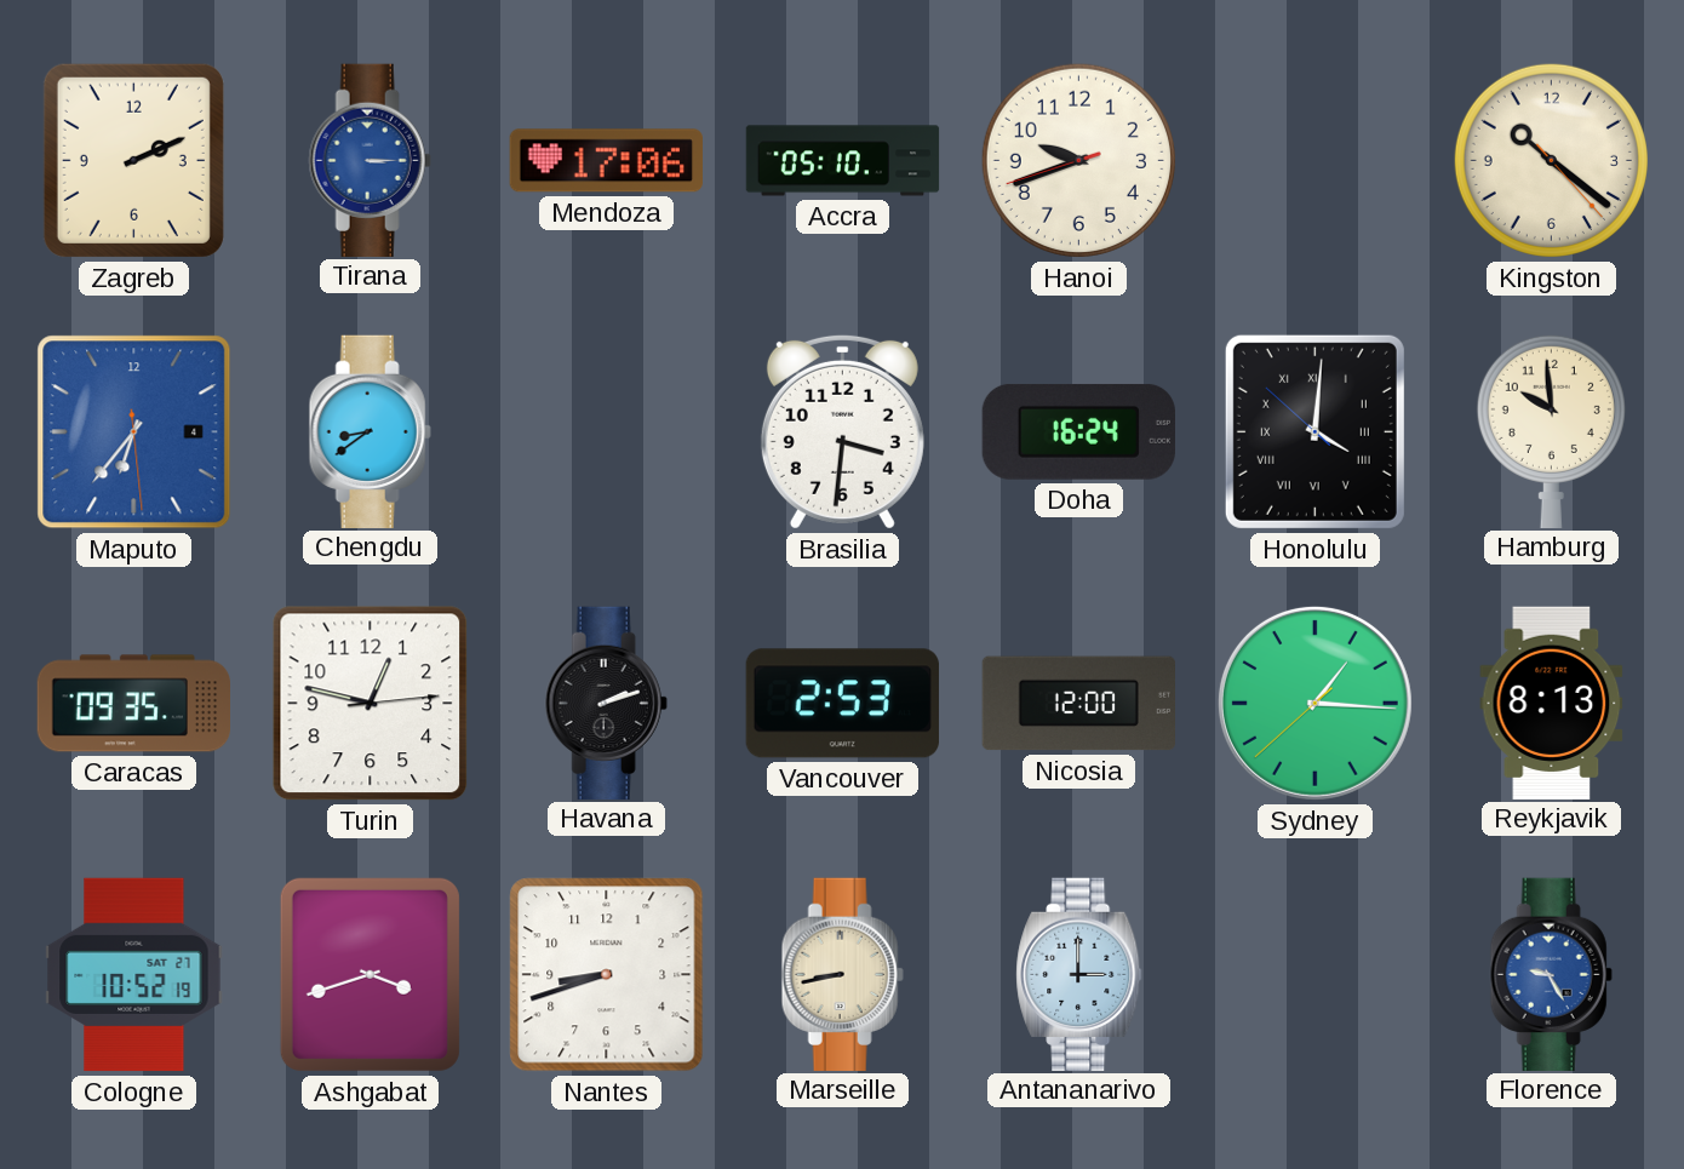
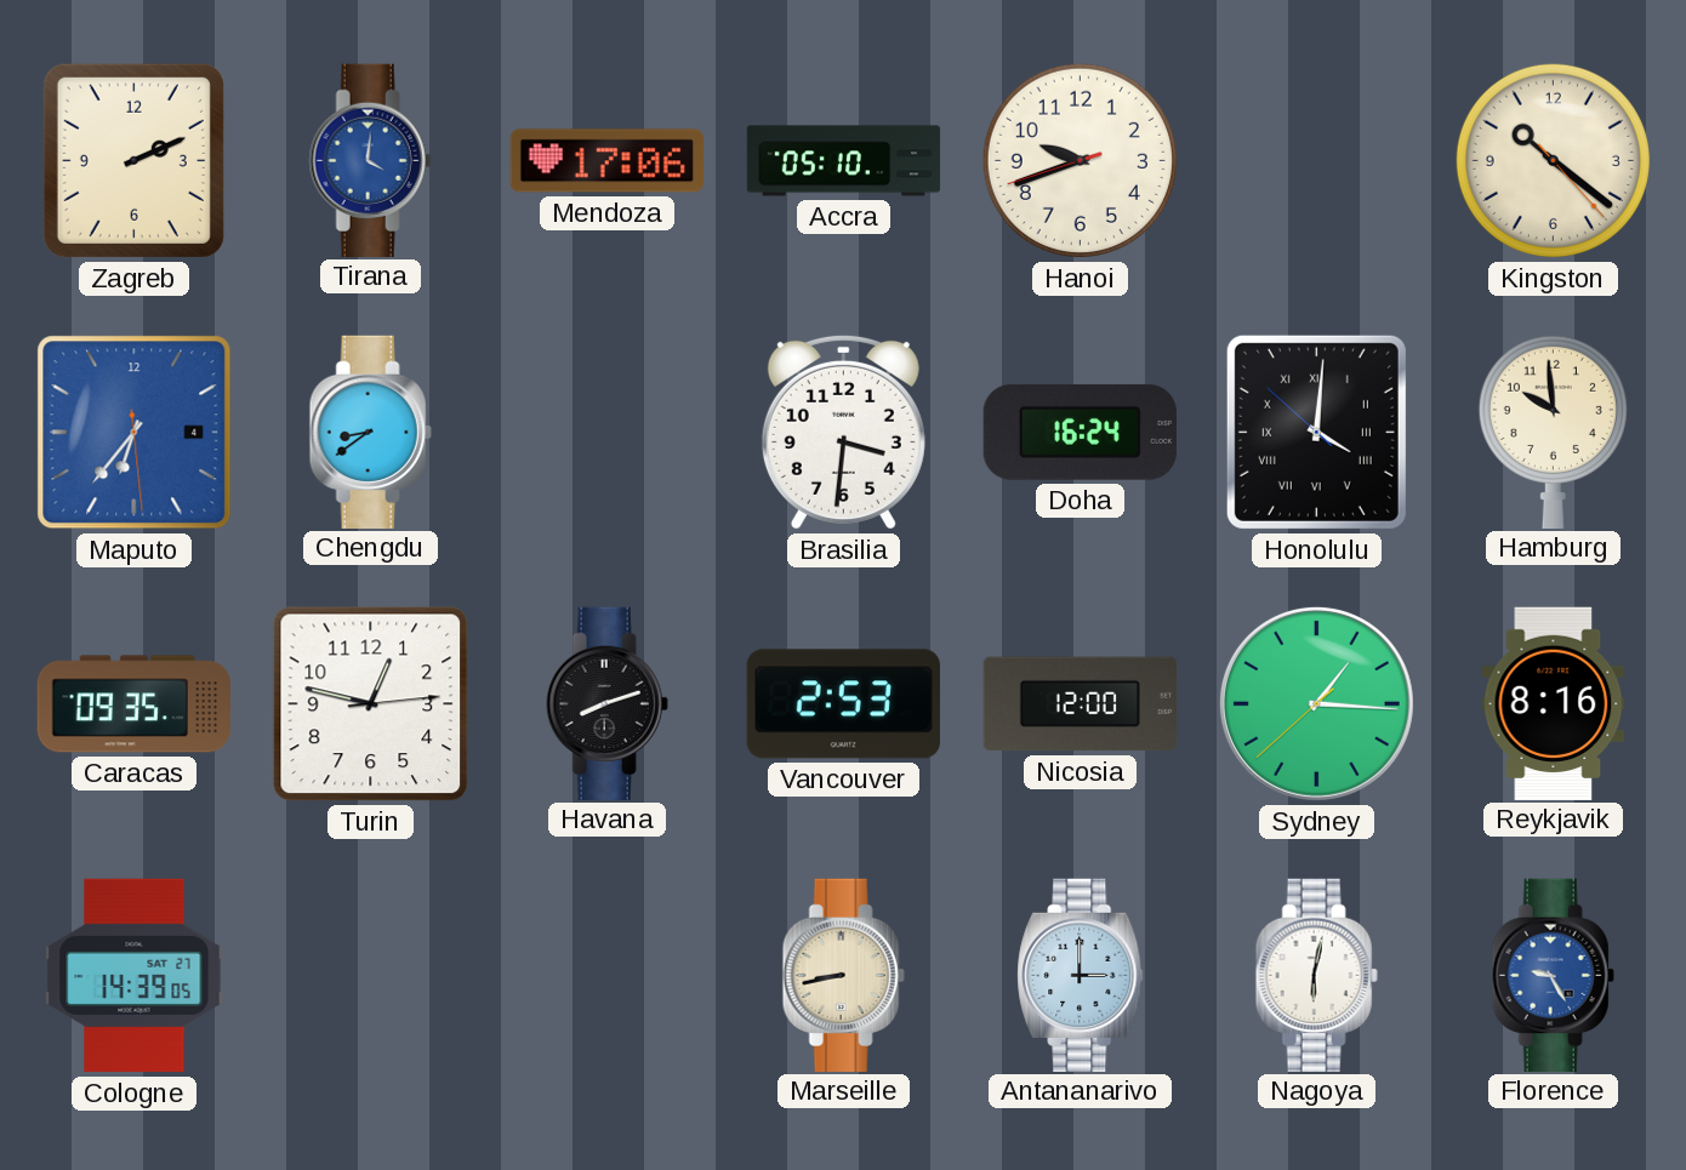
Tirana: 3:15 -> 4:01 (370, 160)
Havana: 2:12 -> 8:12 (606, 703)
Reykjavik: 8:13 -> 8:16 (1554, 703)
Cologne: 10:52 -> 14:39 (135, 976)
Ashgabat: 3:42 -> none (370, 974)
Nantes: 8:42 -> none (607, 975)
Nagoya: none -> 6:02 (1316, 975)
